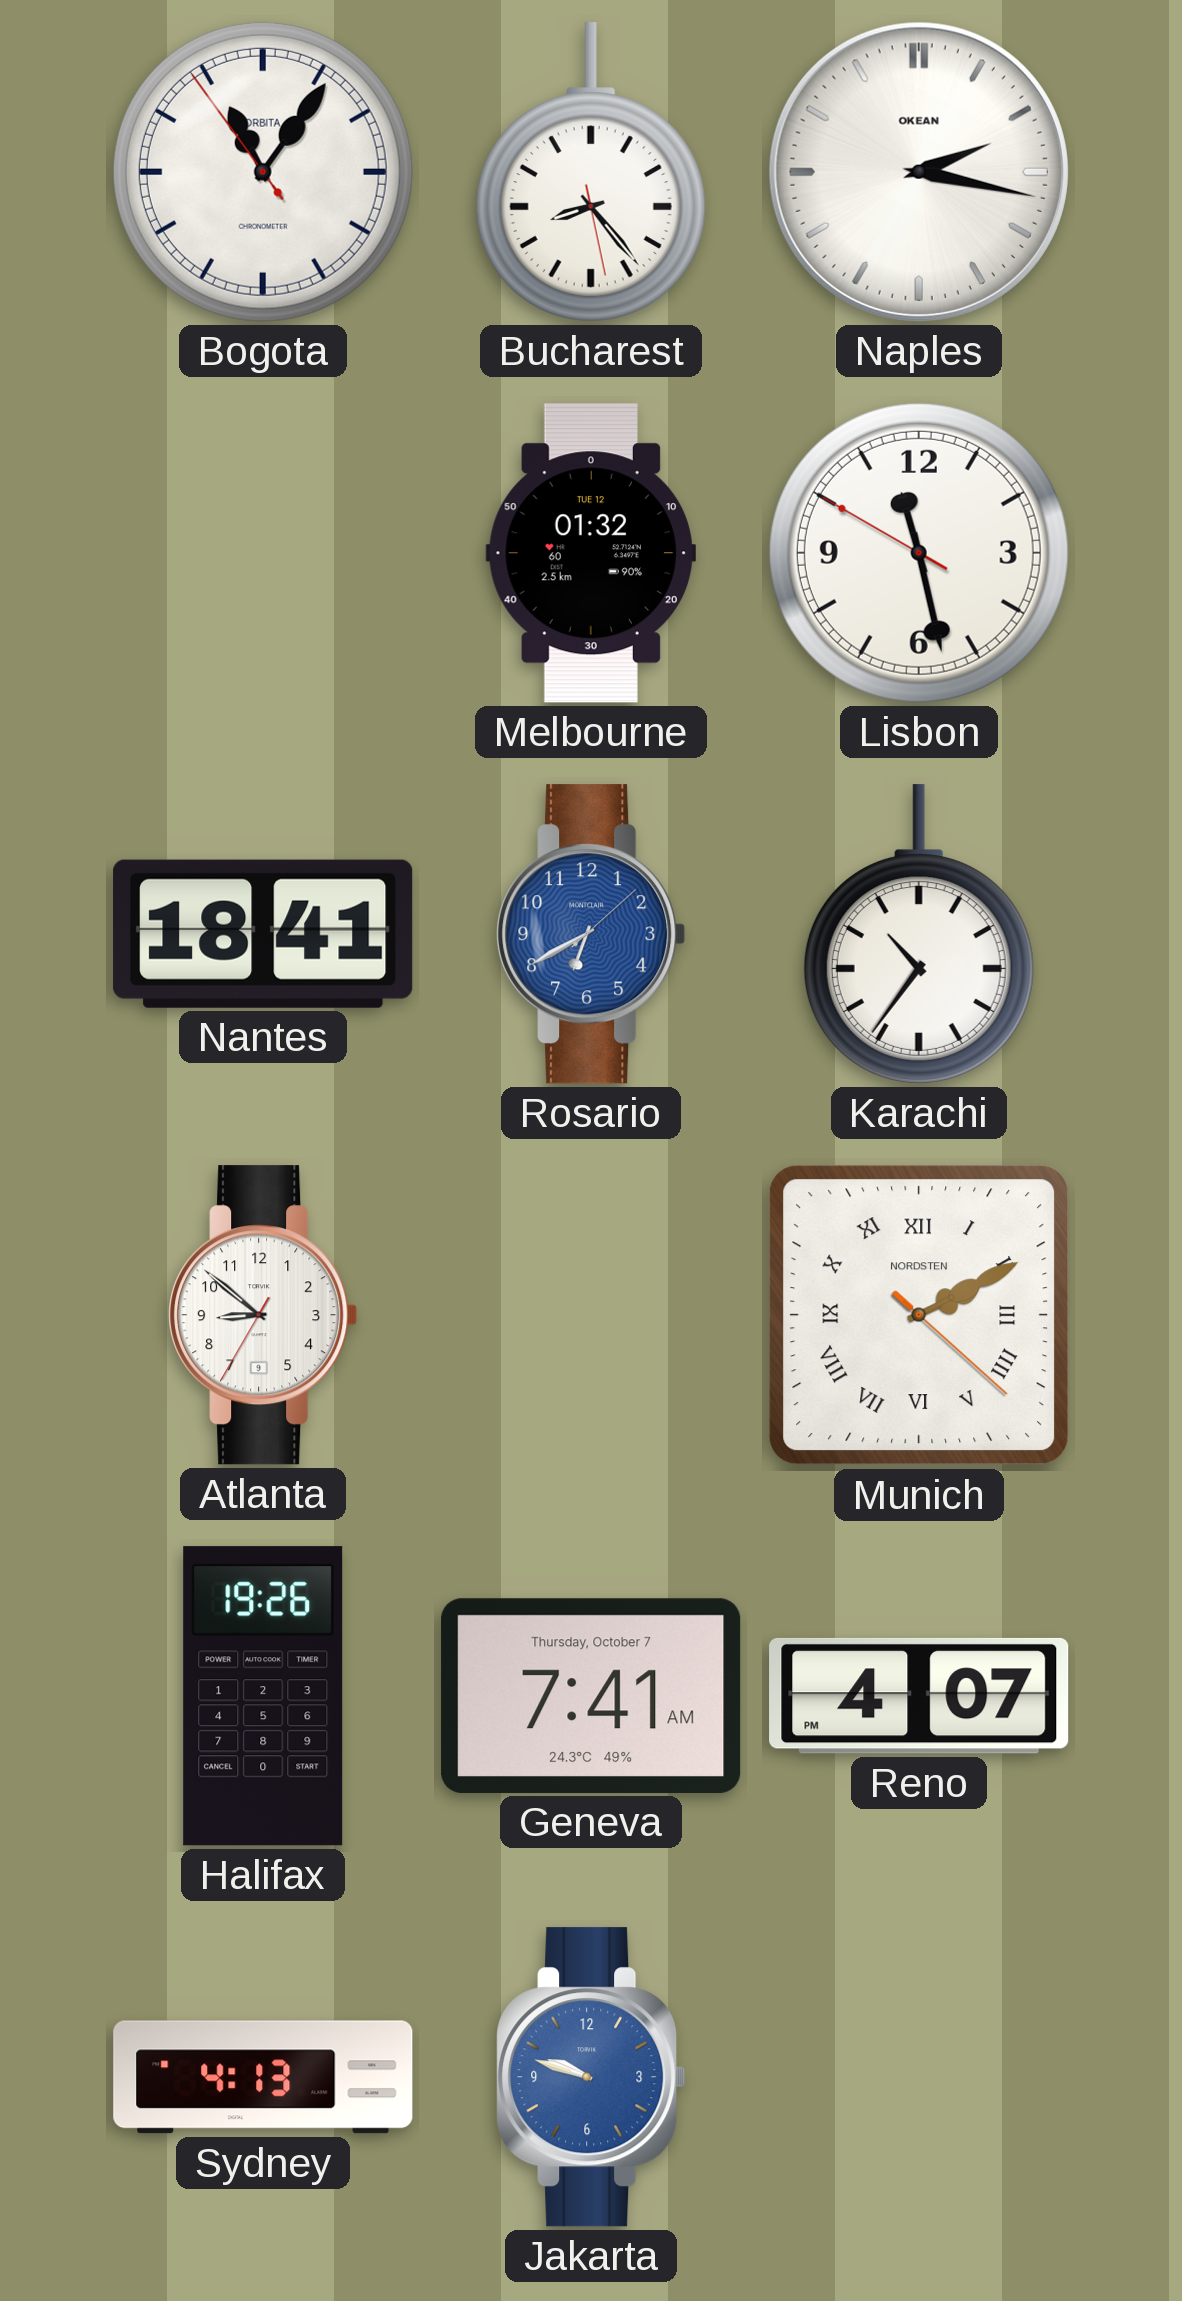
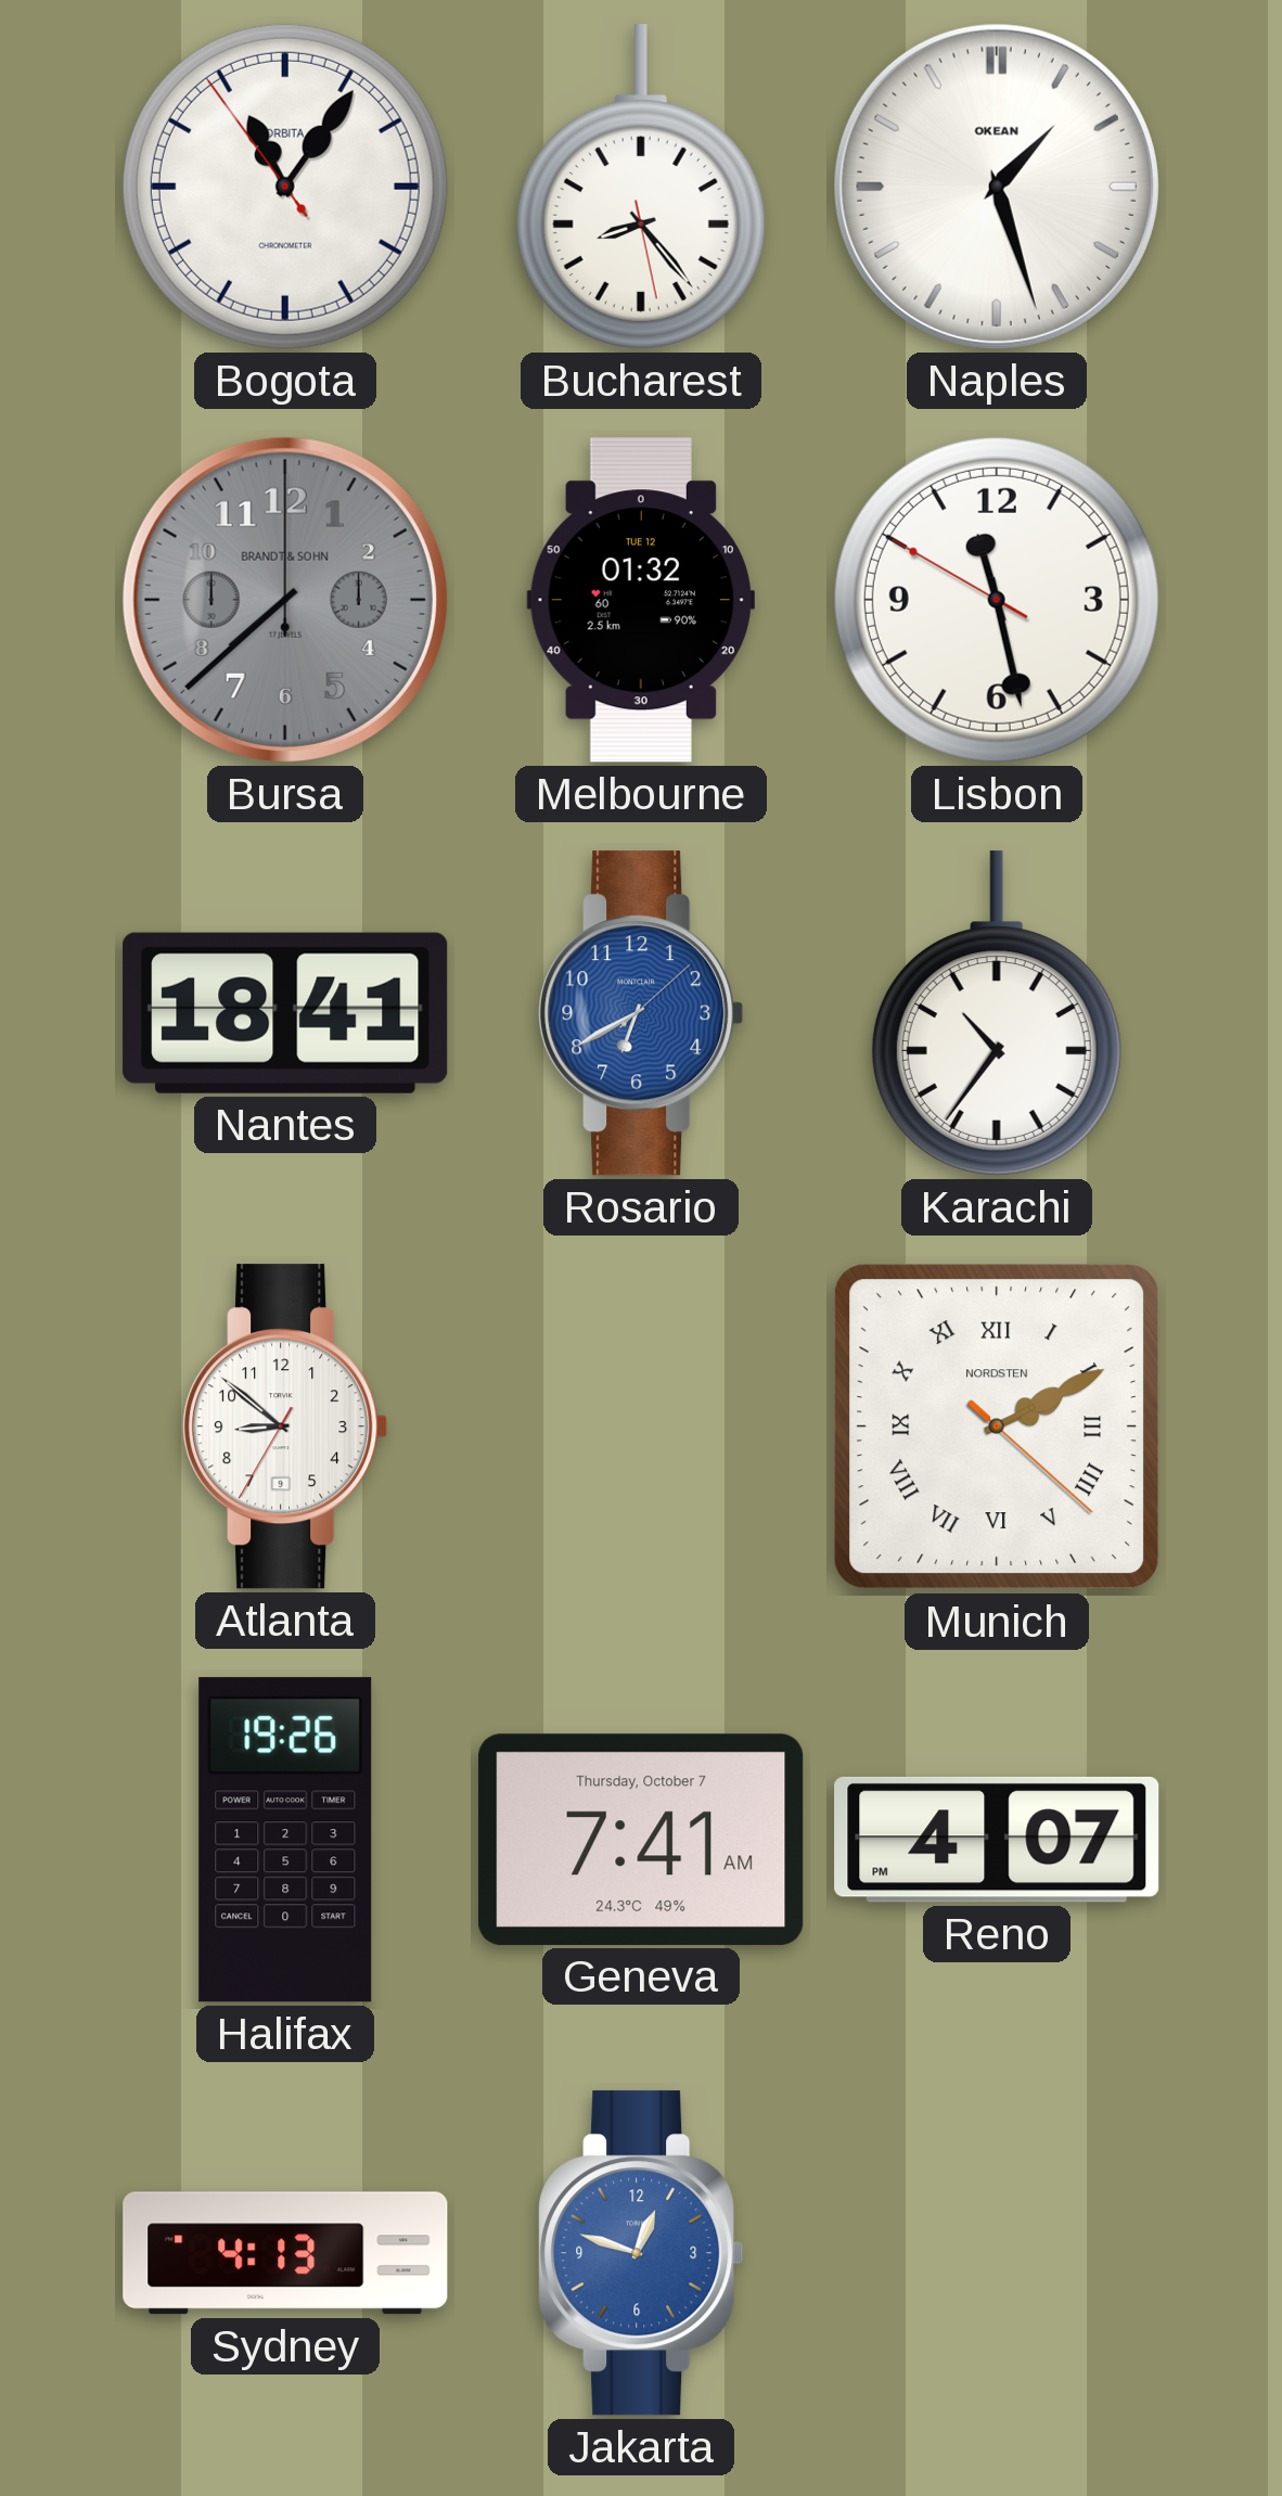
Naples: 2:17 -> 1:27 (997, 187)
Bursa: none -> 7:38 (285, 600)
Jakarta: 9:48 -> 12:48 (641, 2253)
